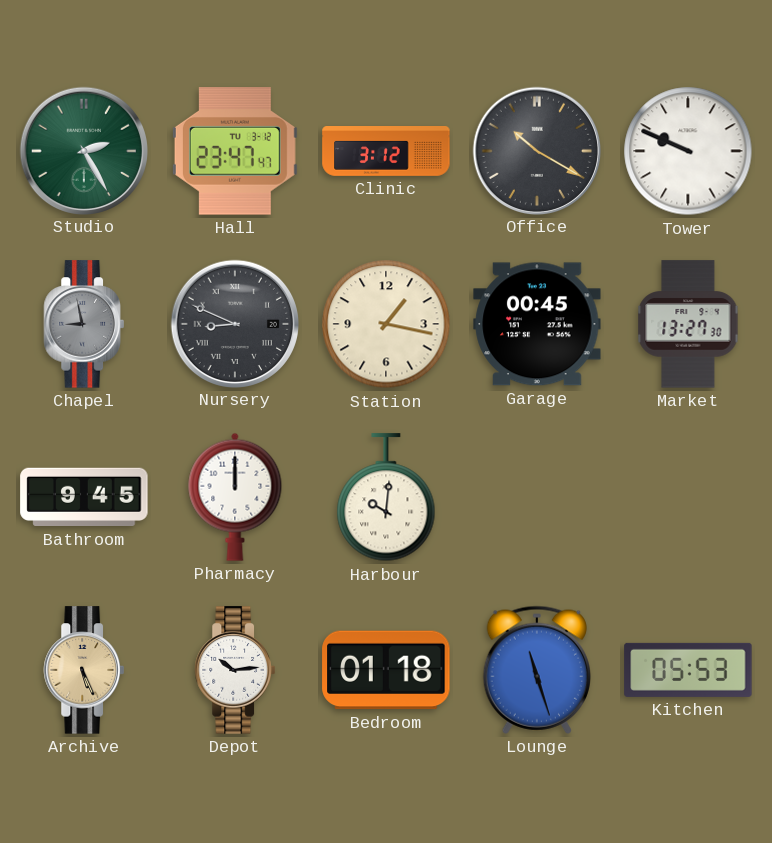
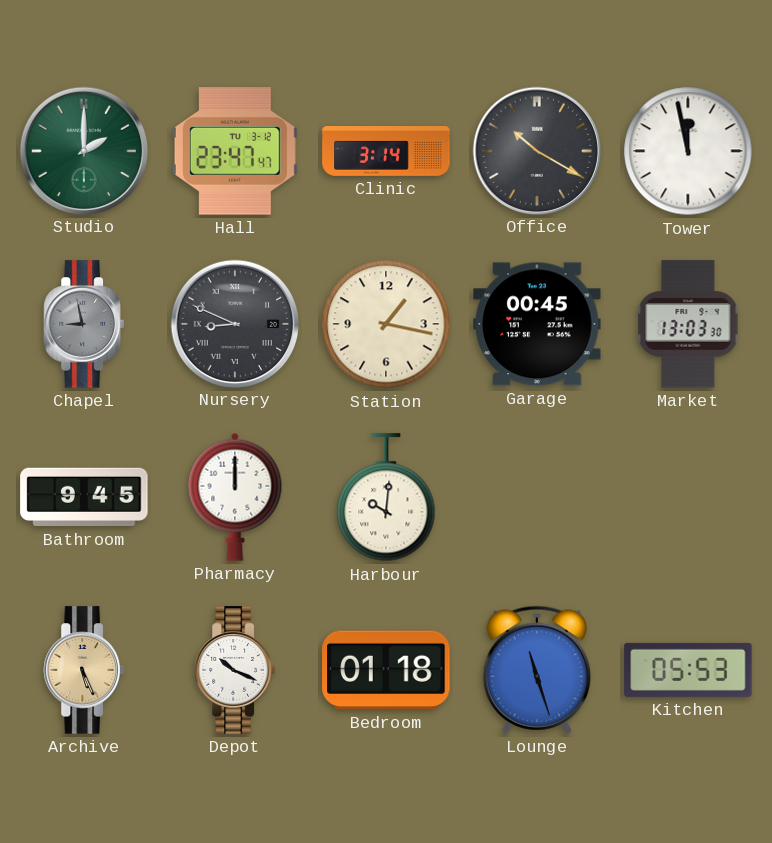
Studio: 2:25 -> 2:00 (83, 150)
Clinic: 3:12 -> 3:14 (386, 152)
Tower: 9:49 -> 11:58 (688, 151)
Market: 13:27 -> 13:03 (688, 324)
Depot: 10:14 -> 10:19 (235, 670)
